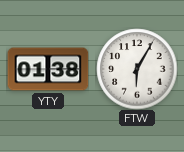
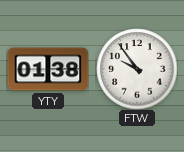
FTW: 6:05 -> 9:54 (137, 69)
